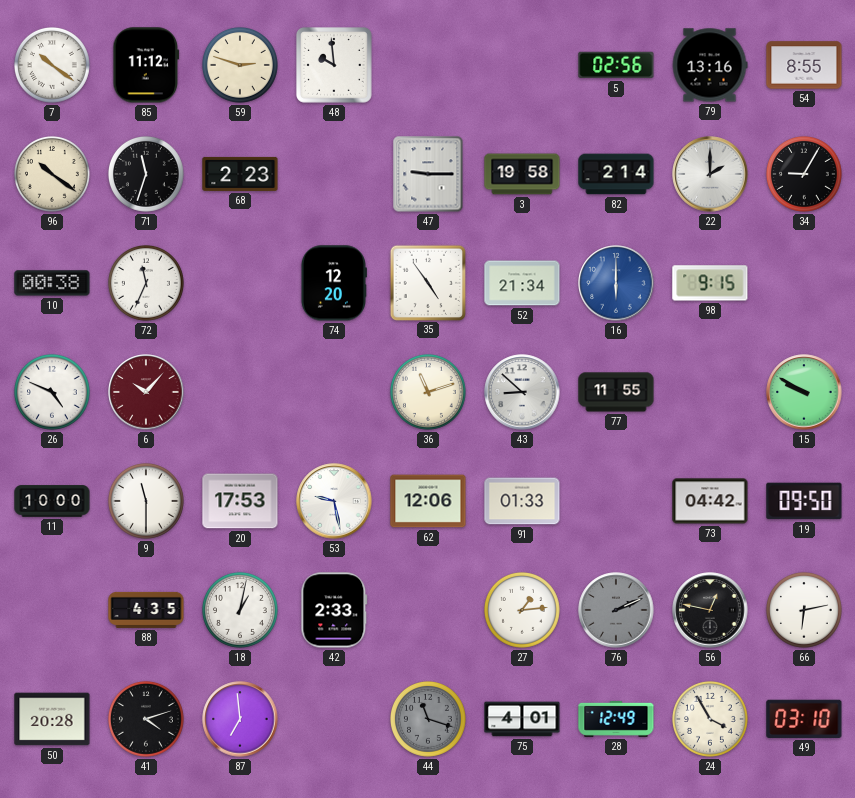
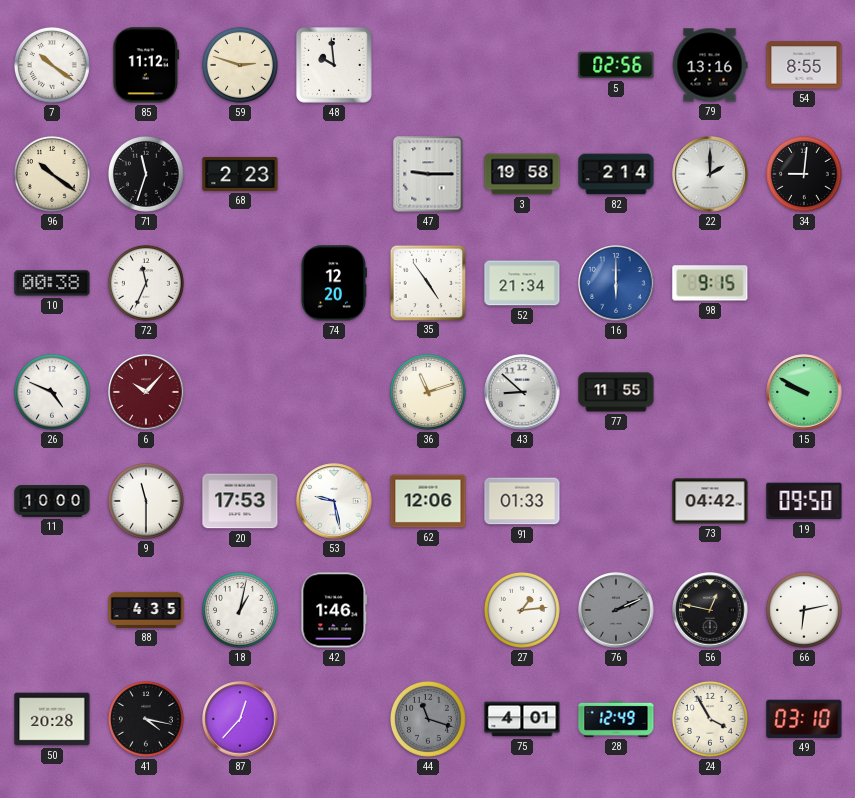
34: 9:05 -> 9:01 (804, 174)
42: 2:33 -> 1:46 (334, 610)
41: 4:12 -> 4:17 (146, 719)
87: 6:59 -> 12:37 (240, 719)
